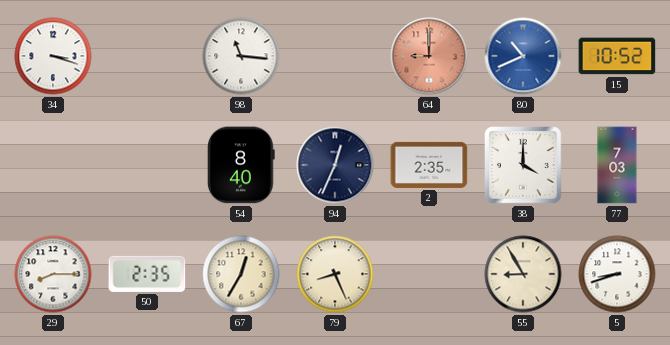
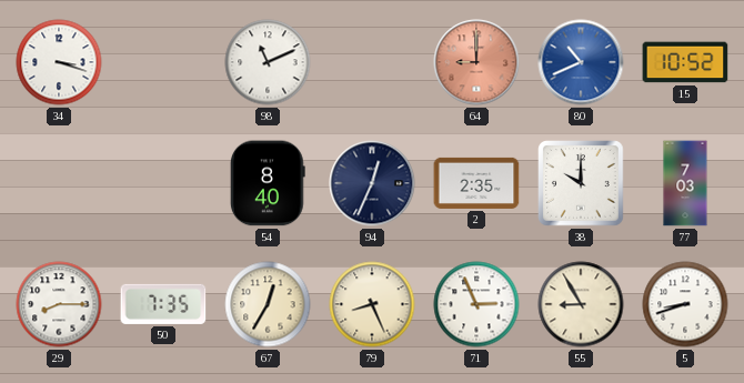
98: 11:16 -> 11:11 (268, 62)
38: 4:00 -> 10:00 (582, 184)
50: 2:35 -> 7:35 (163, 304)
71: none -> 2:56 (476, 304)
